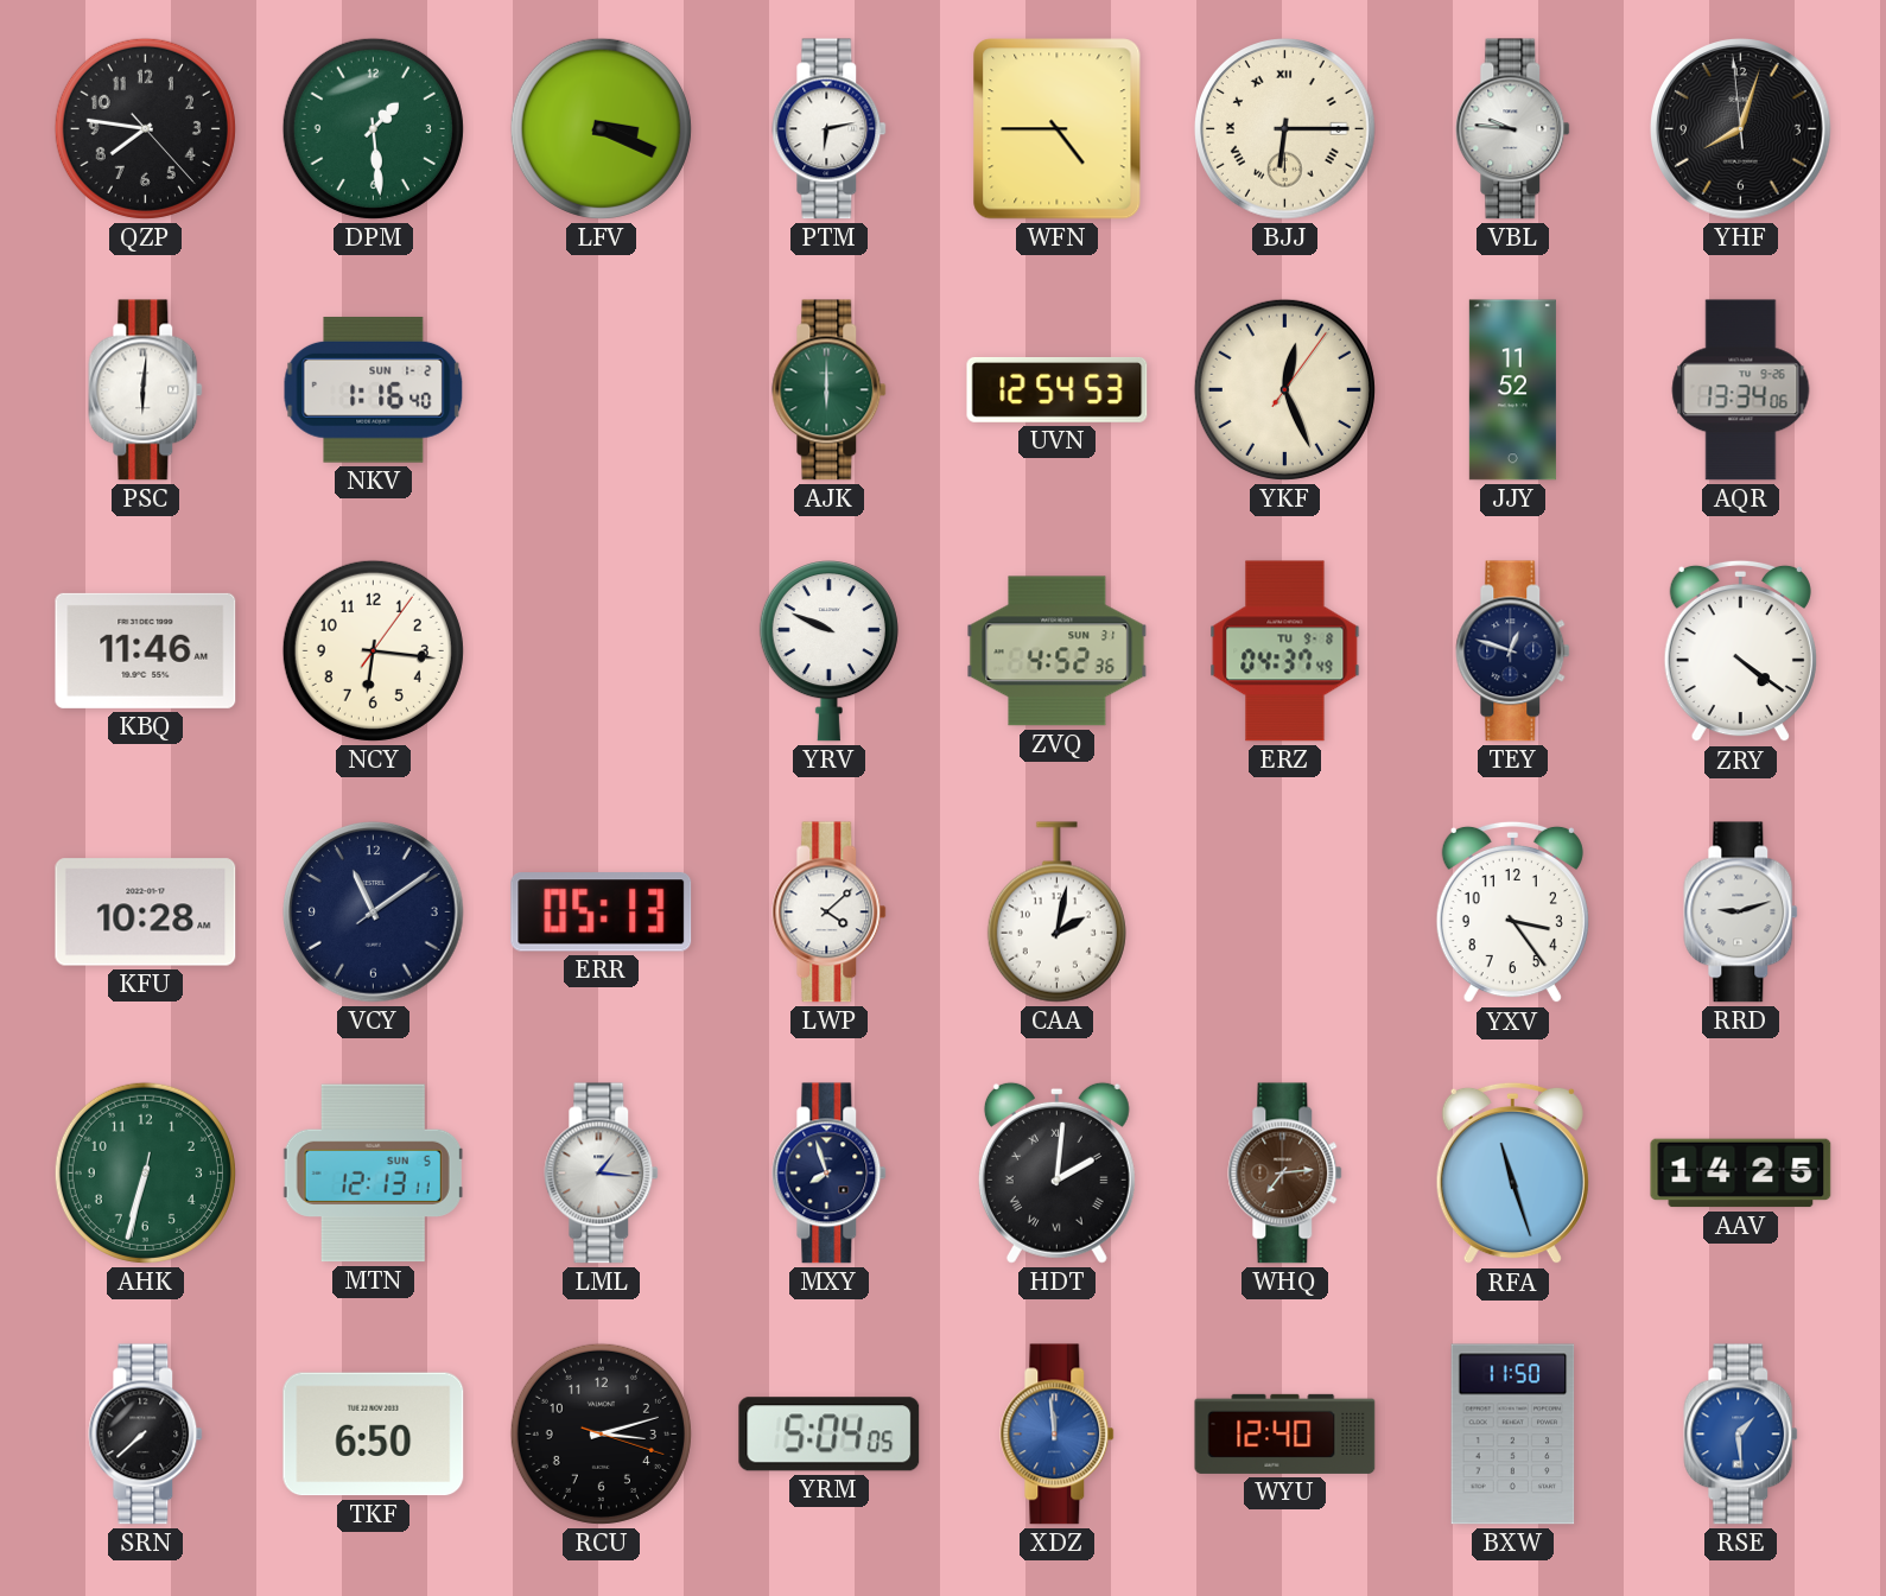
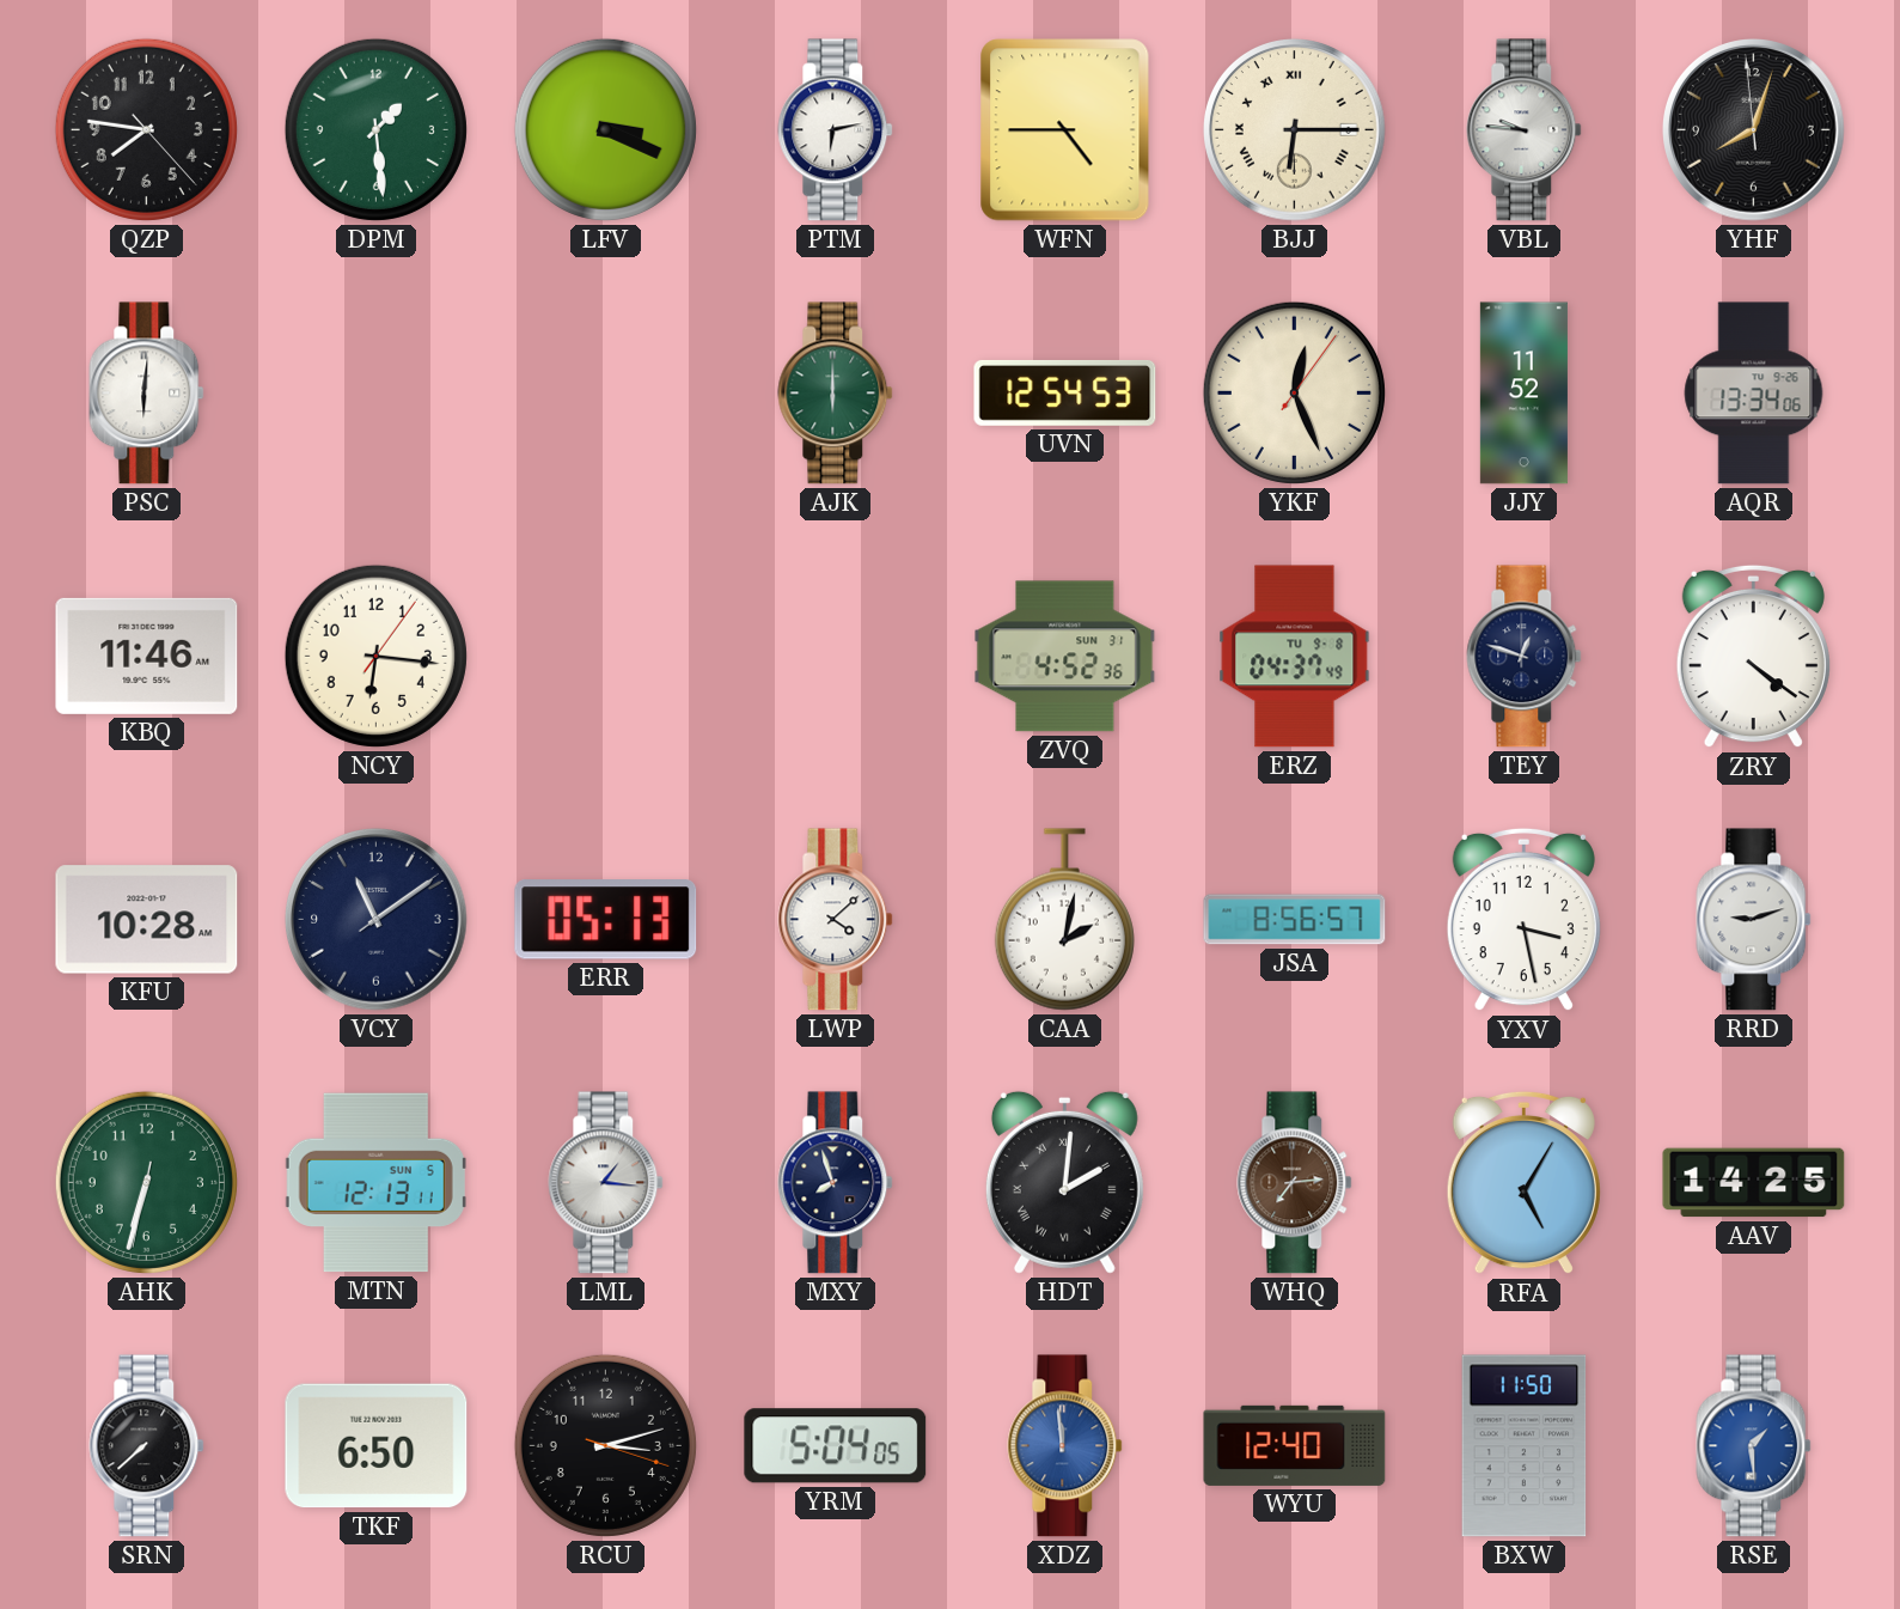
NKV: 1:16 -> none (374, 389)
YRV: 9:49 -> none (828, 651)
JSA: none -> 8:56 (1295, 920)
YXV: 3:24 -> 3:28 (1523, 920)
RFA: 11:27 -> 5:05 (1523, 1183)
